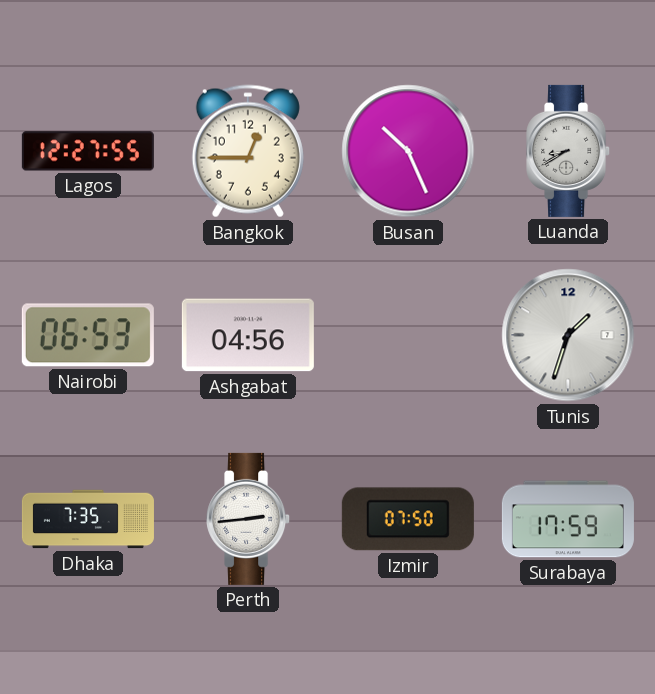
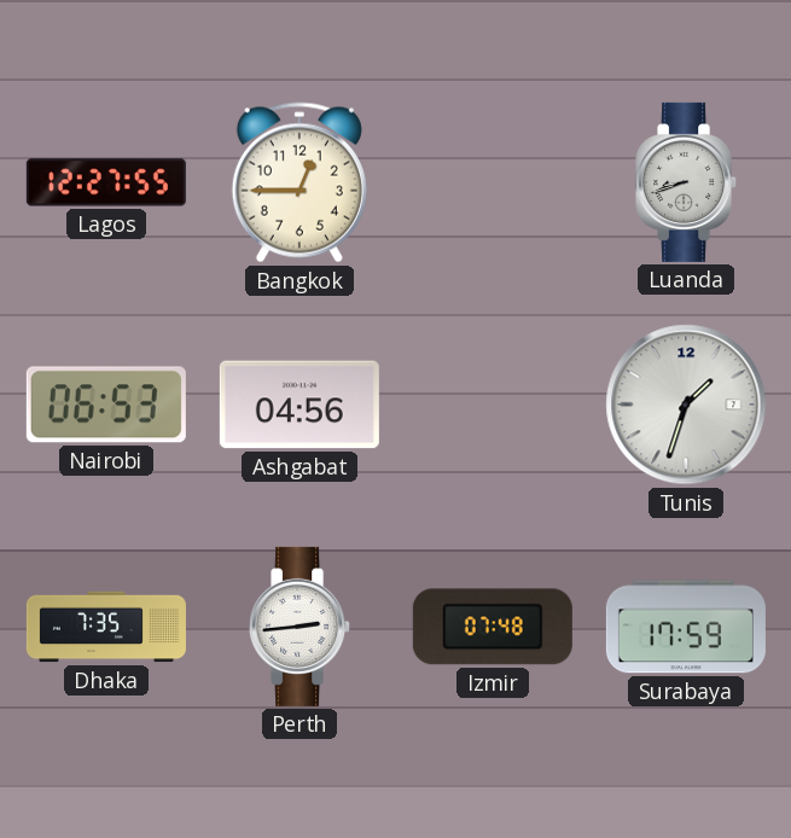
Busan: 10:26 -> none (408, 151)
Luanda: 8:40 -> 8:42 (687, 182)
Izmir: 07:50 -> 07:48 (493, 627)
